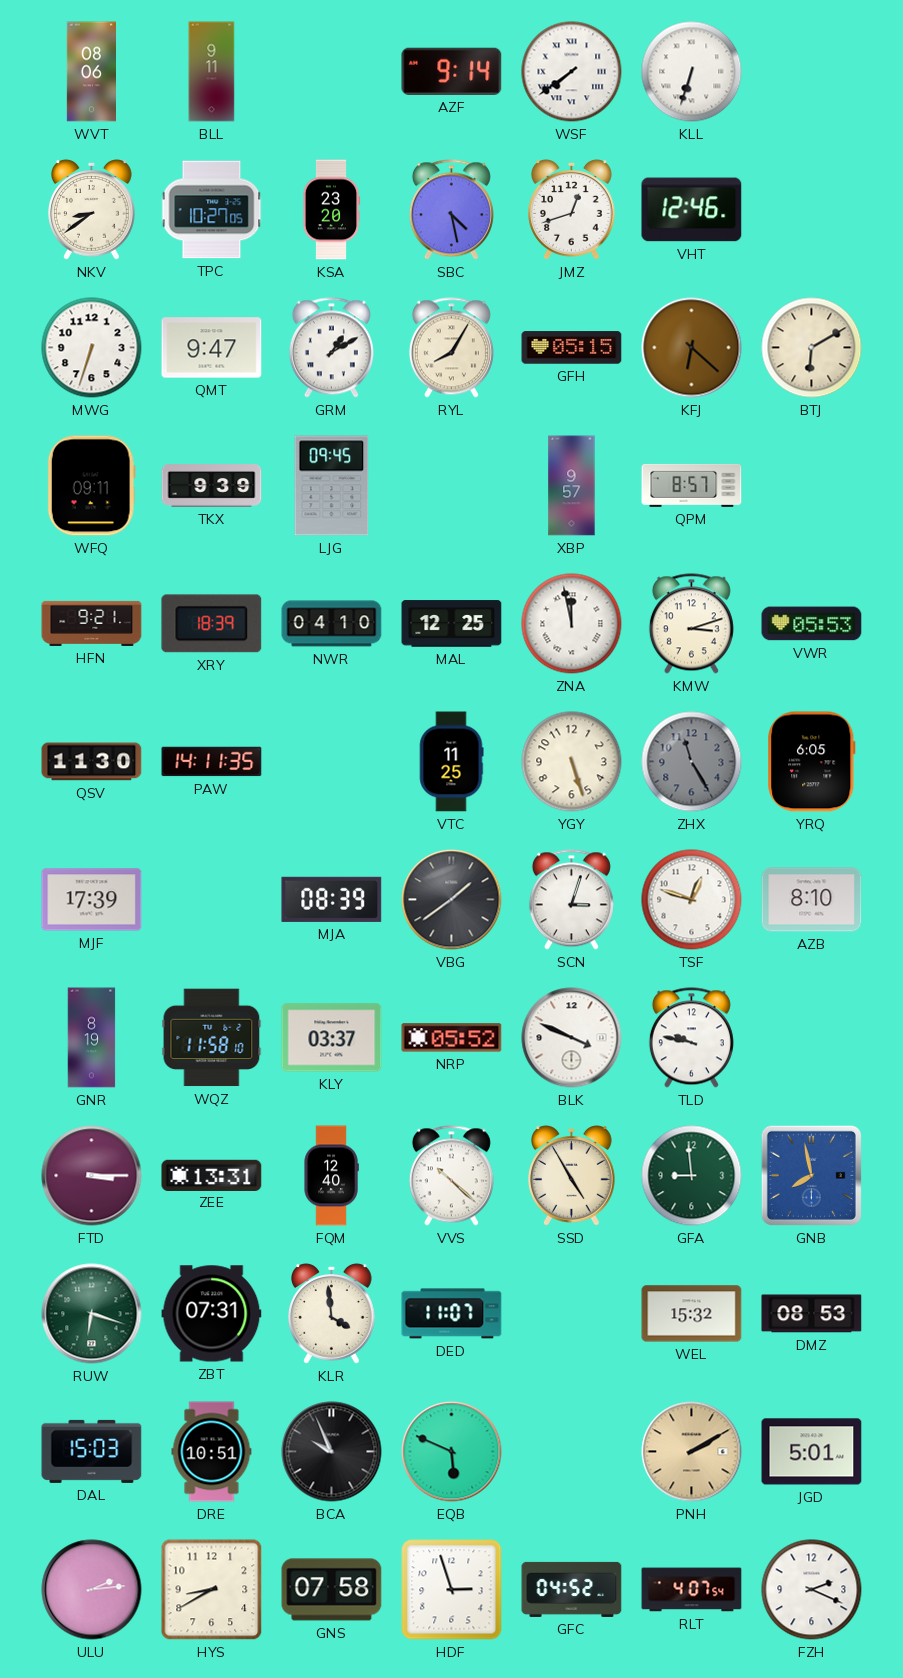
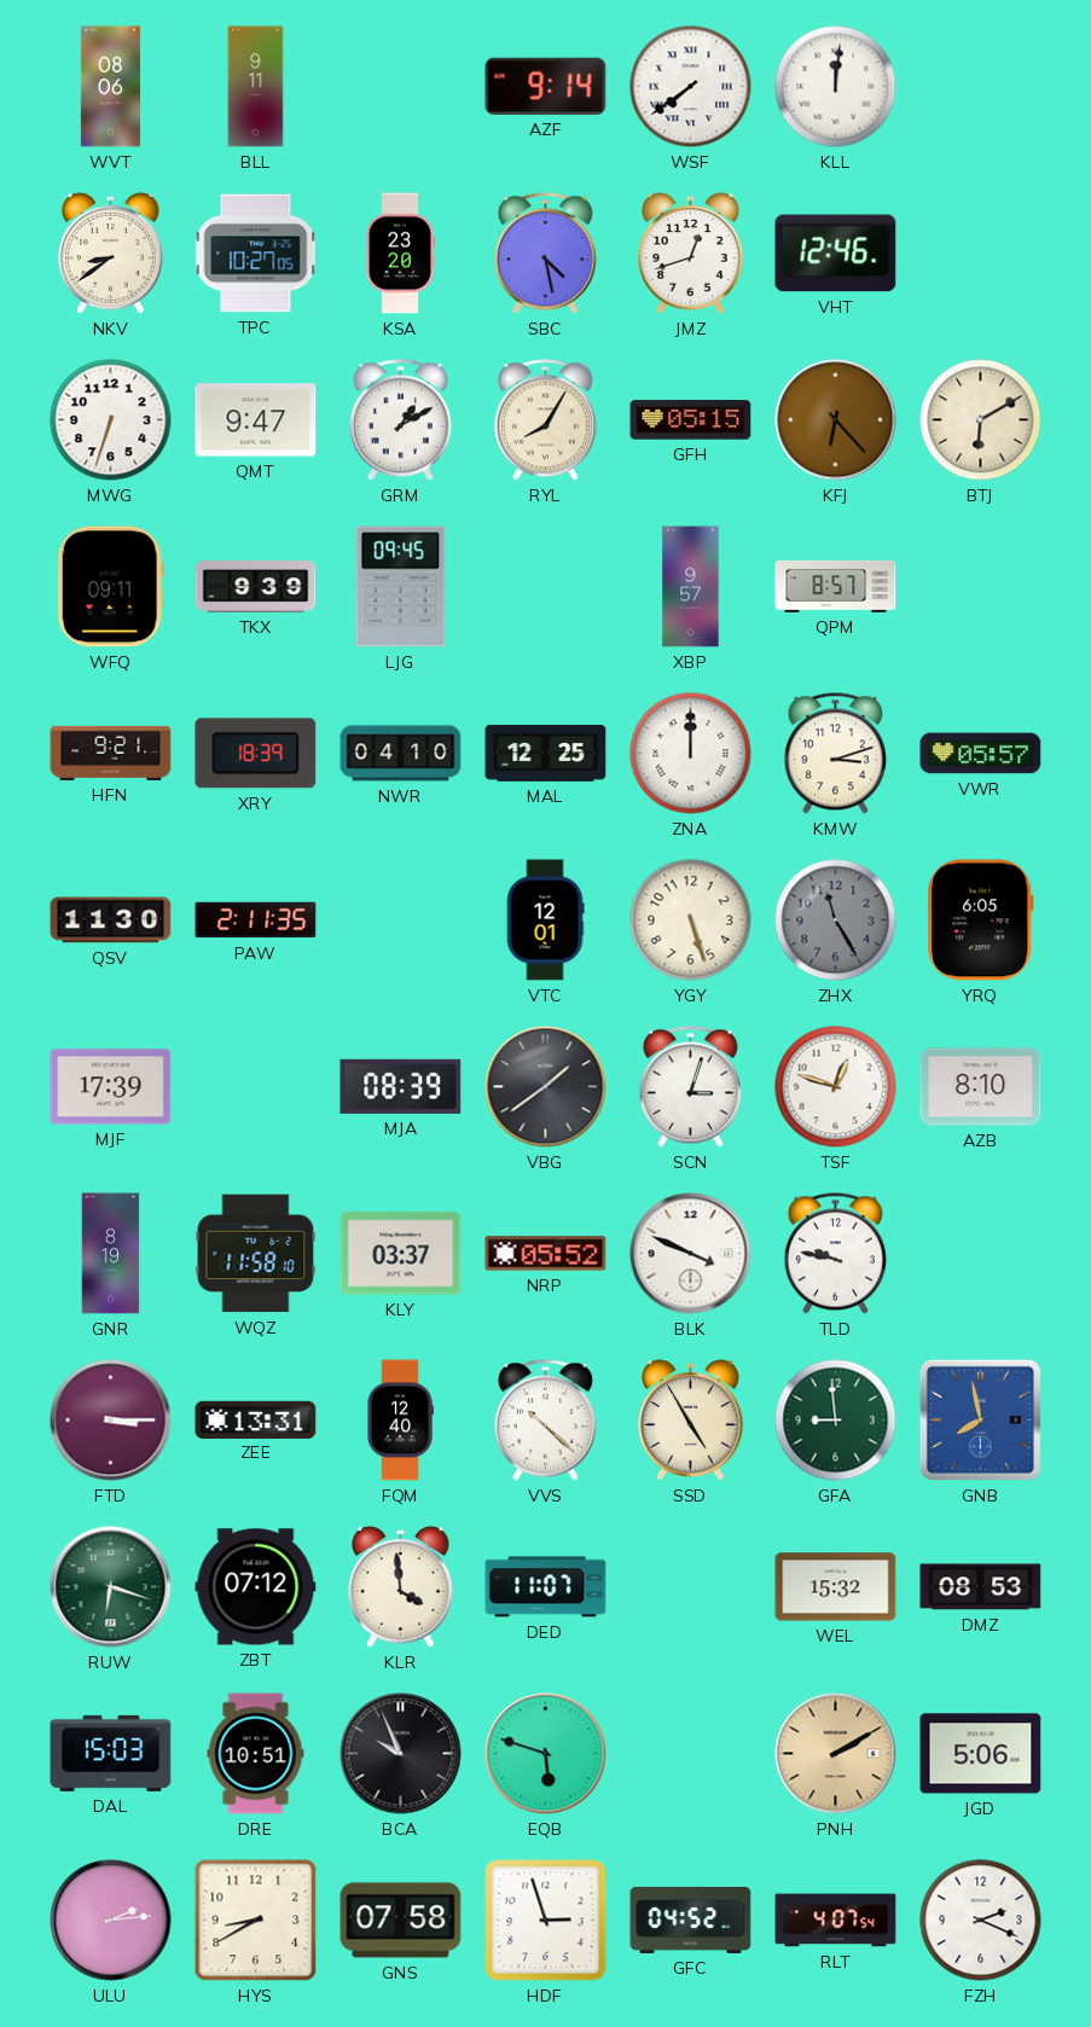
KLL: 6:33 -> 12:01 (836, 87)
KFJ: 6:22 -> 6:23 (836, 420)
ZNA: 11:58 -> 12:00 (691, 754)
VWR: 05:53 -> 05:57 (981, 754)
PAW: 14:11 -> 2:11 (256, 920)
VTC: 11:25 -> 12:01 (545, 920)
ZBT: 07:31 -> 07:12 (256, 1587)
EQB: 5:49 -> 5:48 (546, 1754)
JGD: 5:01 -> 5:06 (981, 1754)
